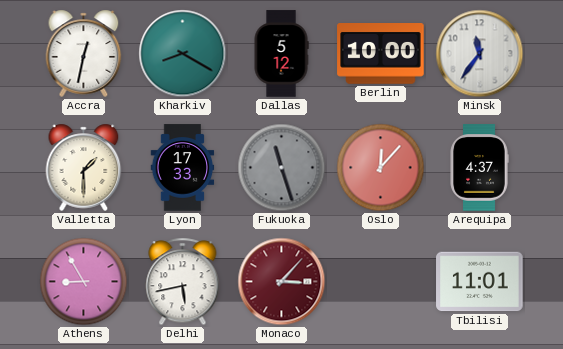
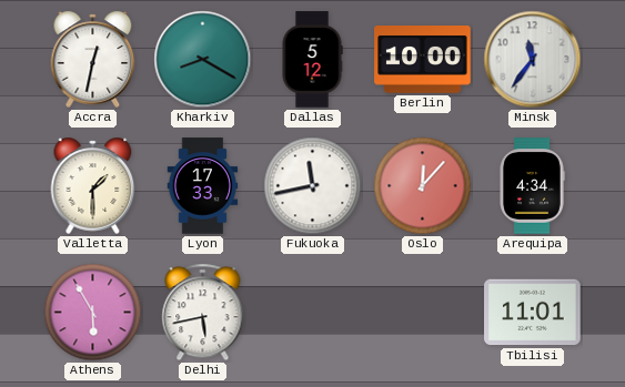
Fukuoka: 11:27 -> 11:43 (313, 186)
Fukuoka dial: grey -> white (313, 186)
Arequipa: 4:37 -> 4:34 (532, 186)
Athens: 8:55 -> 5:55 (93, 313)
Monaco: 3:07 -> none (282, 282)
